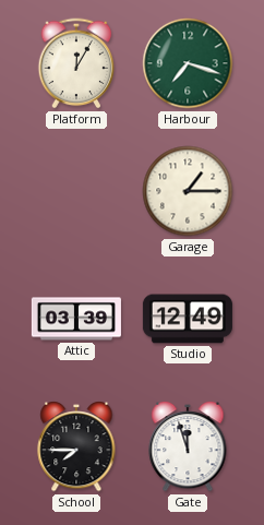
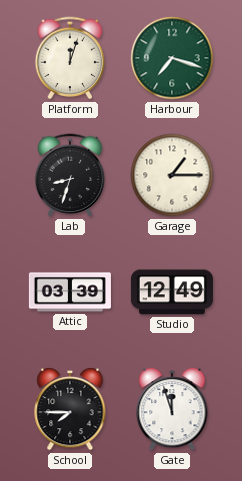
Platform: 12:05 -> 12:03 (70, 58)
Lab: none -> 8:33 (70, 175)
